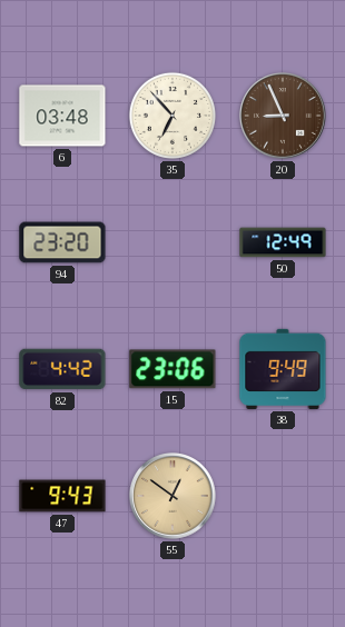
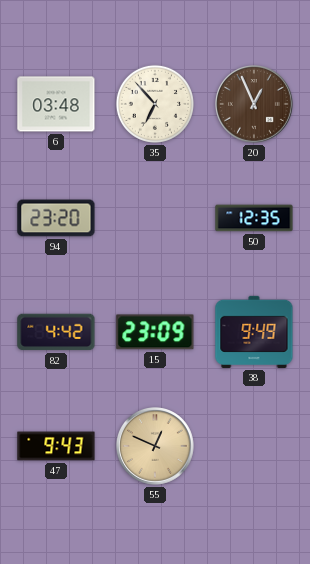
20: 8:56 -> 12:56 (255, 105)
50: 12:49 -> 12:35 (254, 218)
15: 23:06 -> 23:09 (155, 332)
55: 12:51 -> 12:49 (156, 447)
